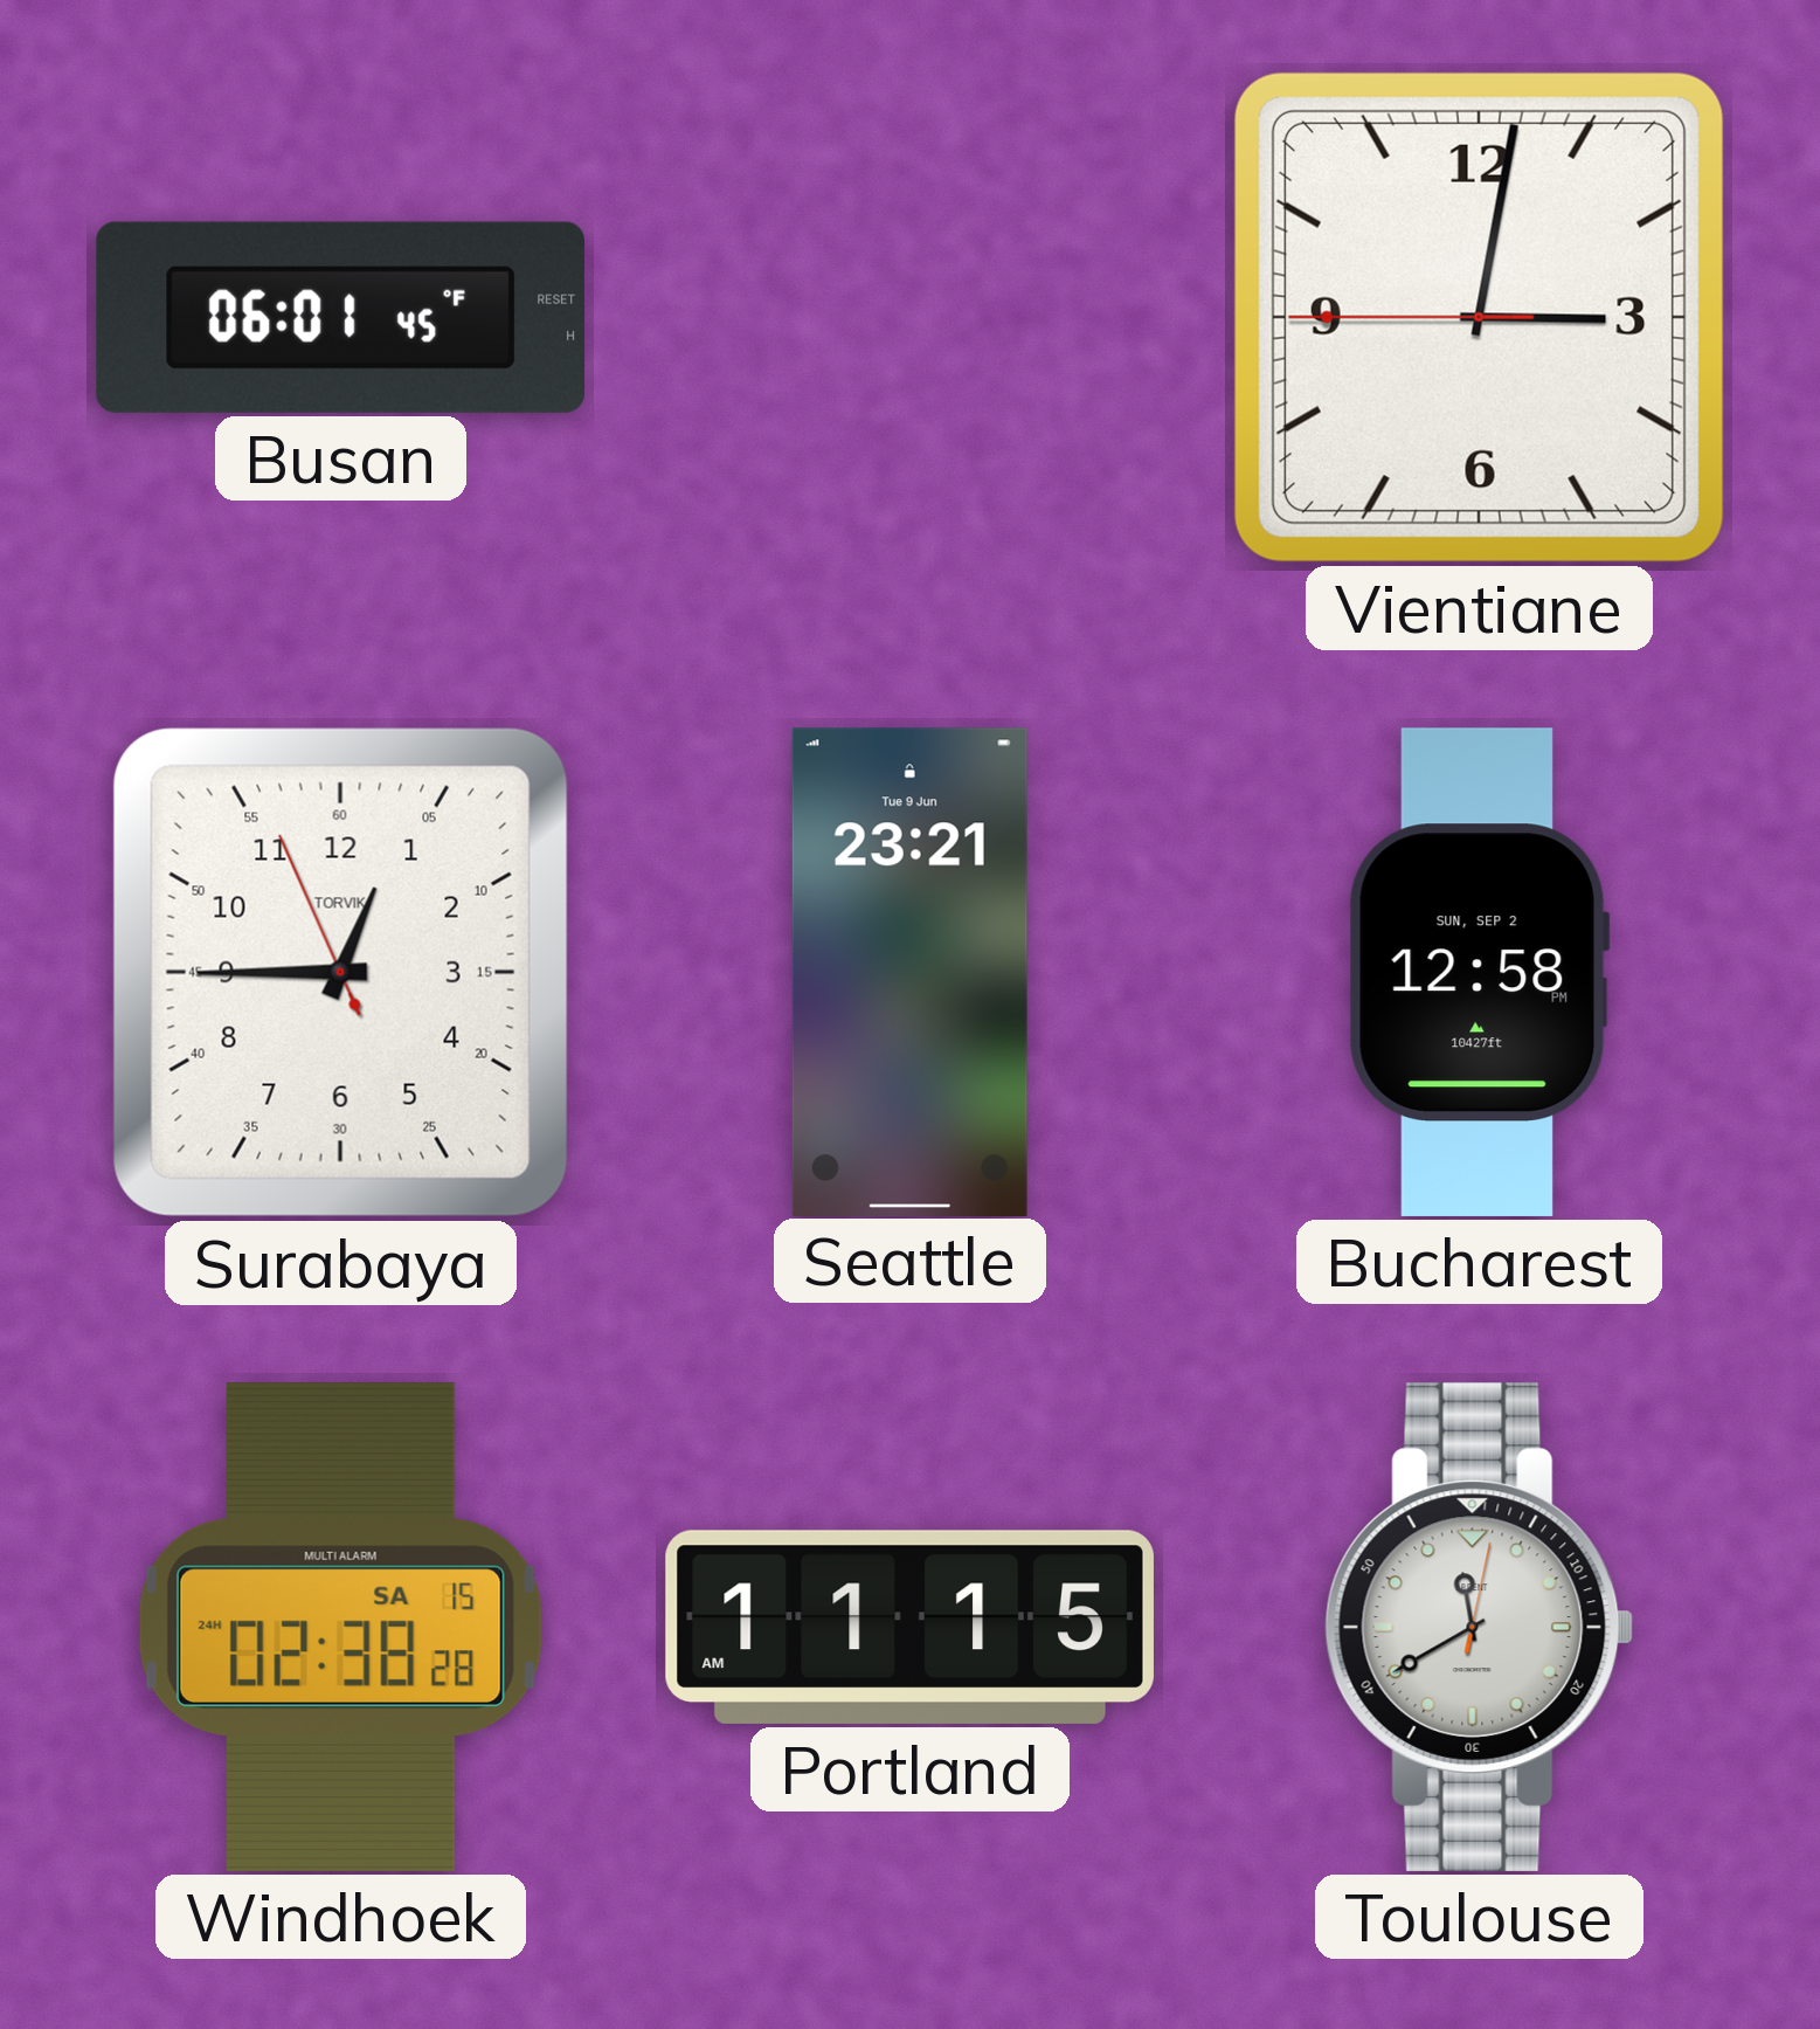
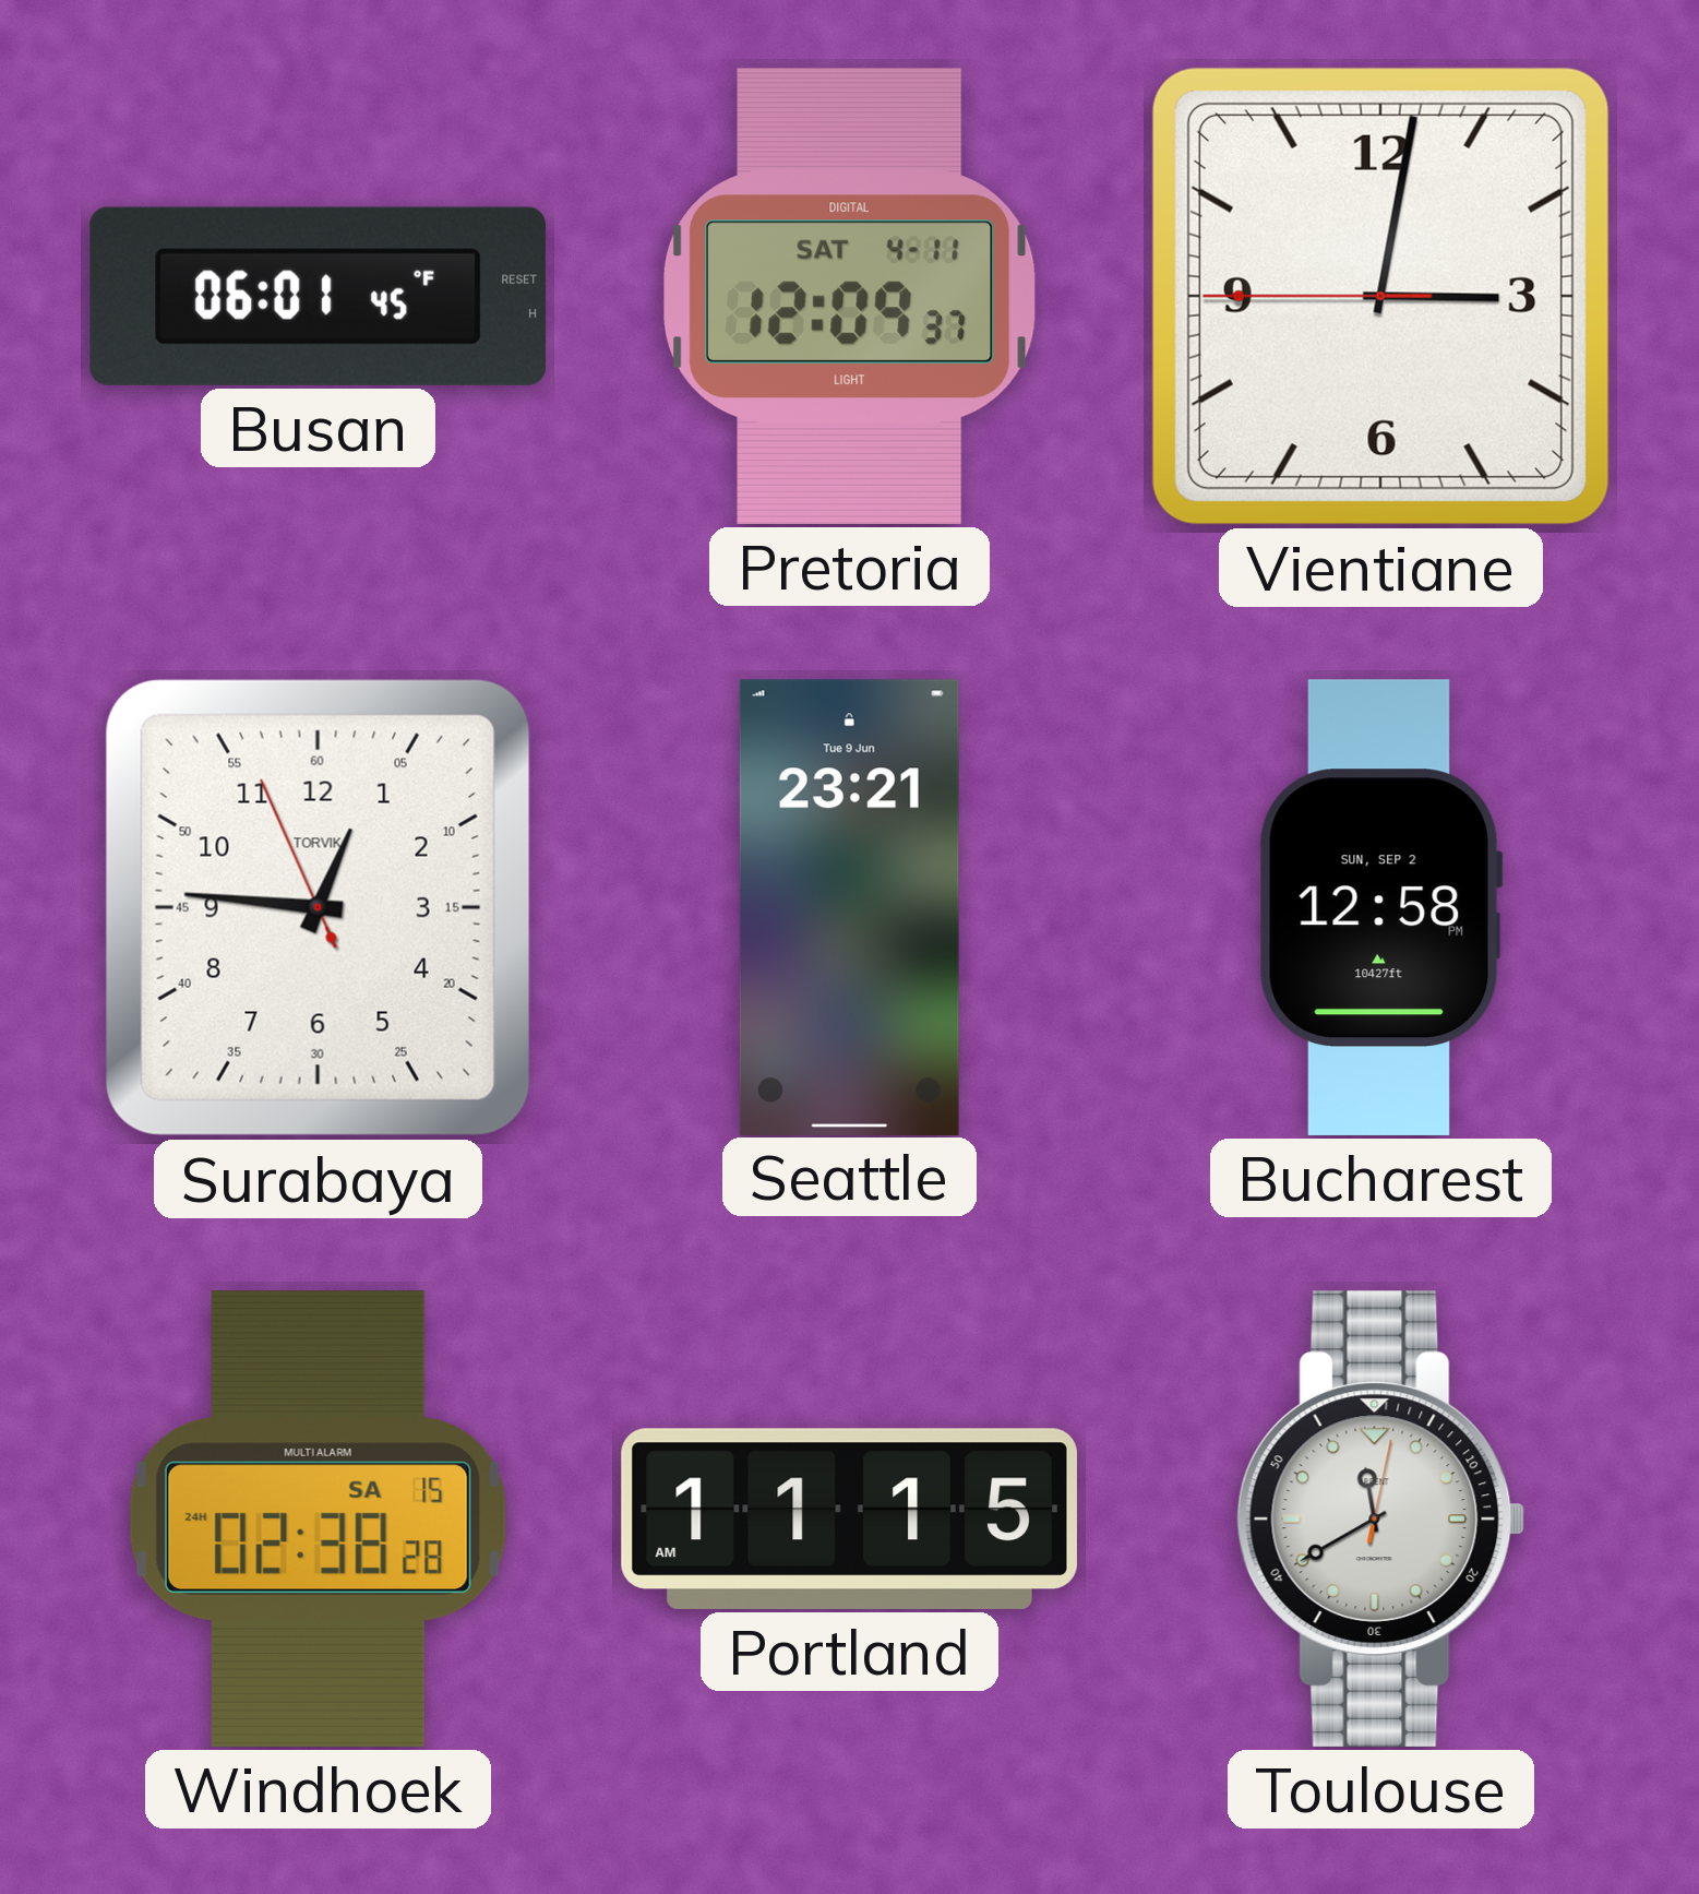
Pretoria: none -> 12:09 (850, 296)
Surabaya: 12:44 -> 12:45 (318, 907)
